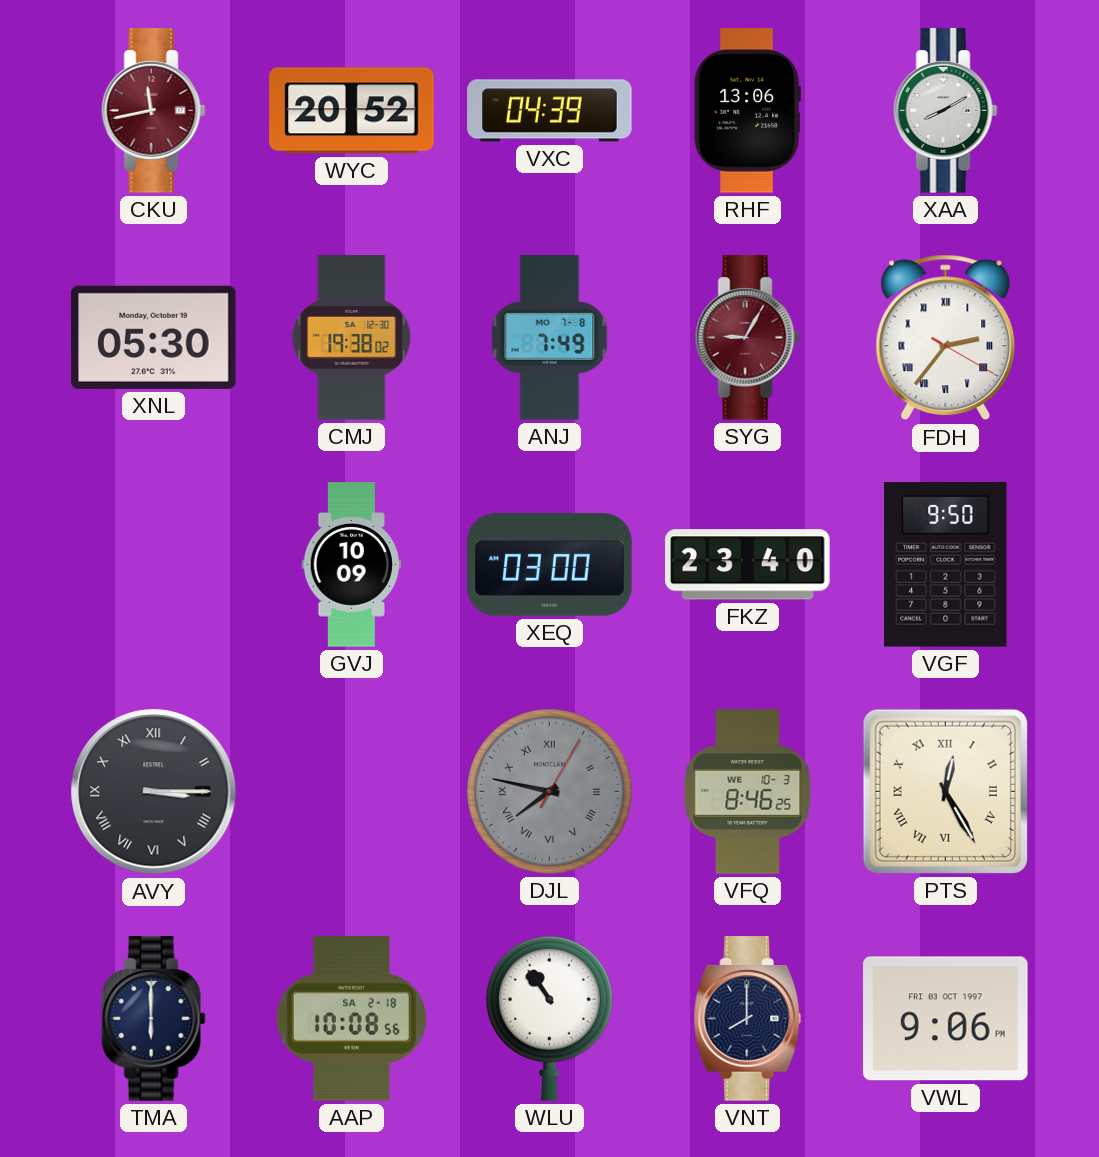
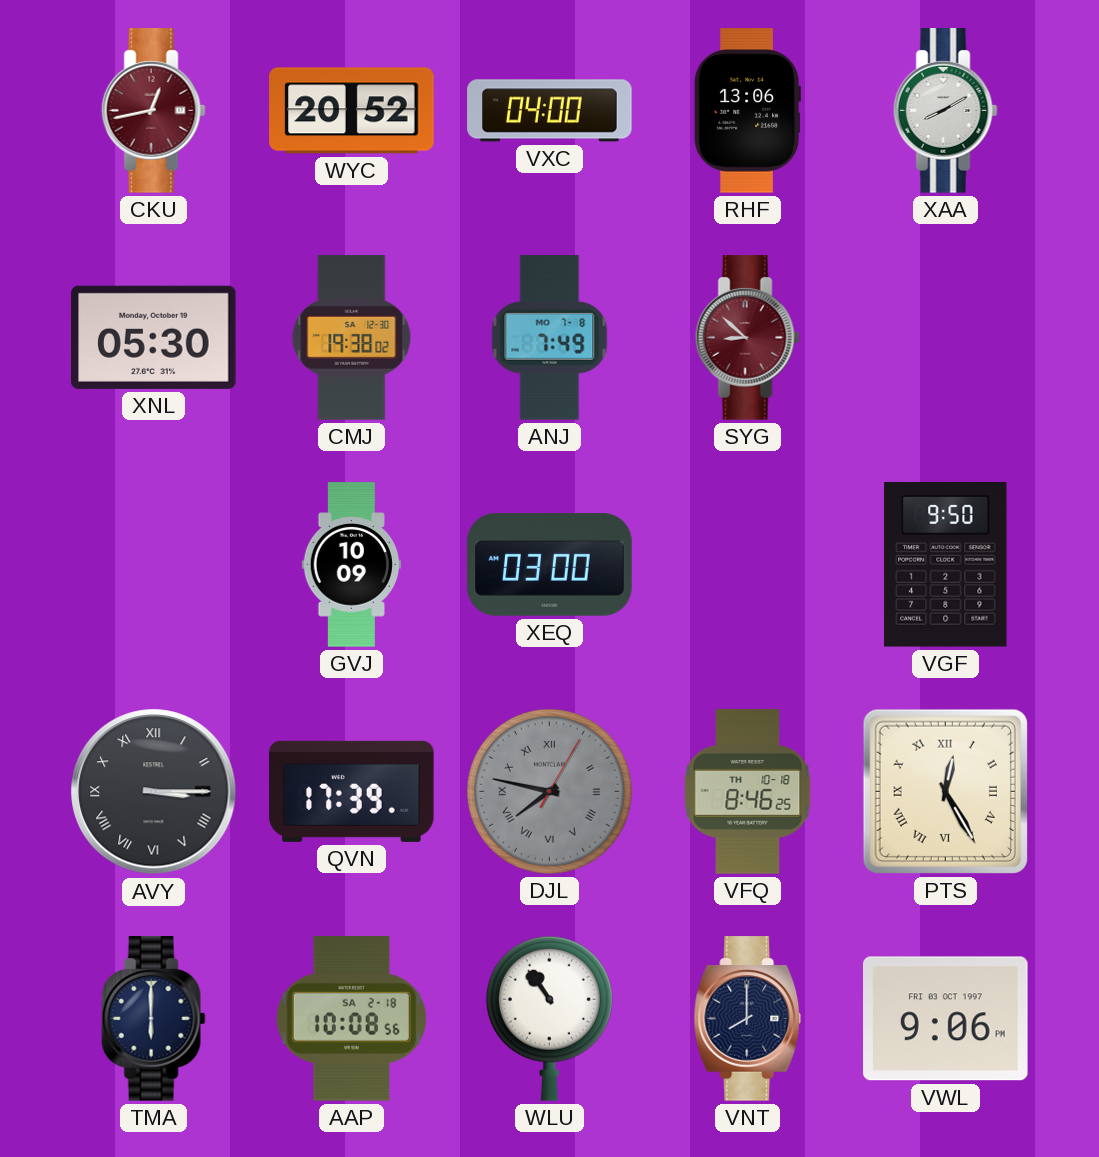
CKU: 11:43 -> 12:43 (153, 111)
VXC: 04:39 -> 04:00 (550, 111)
SYG: 9:05 -> 8:52 (747, 338)
FDH: 2:36 -> none (946, 338)
FKZ: 23:40 -> none (748, 565)
QVN: none -> 17:39 (352, 791)
VFQ date: WE 10-3 -> TH 10-18 (748, 792)
